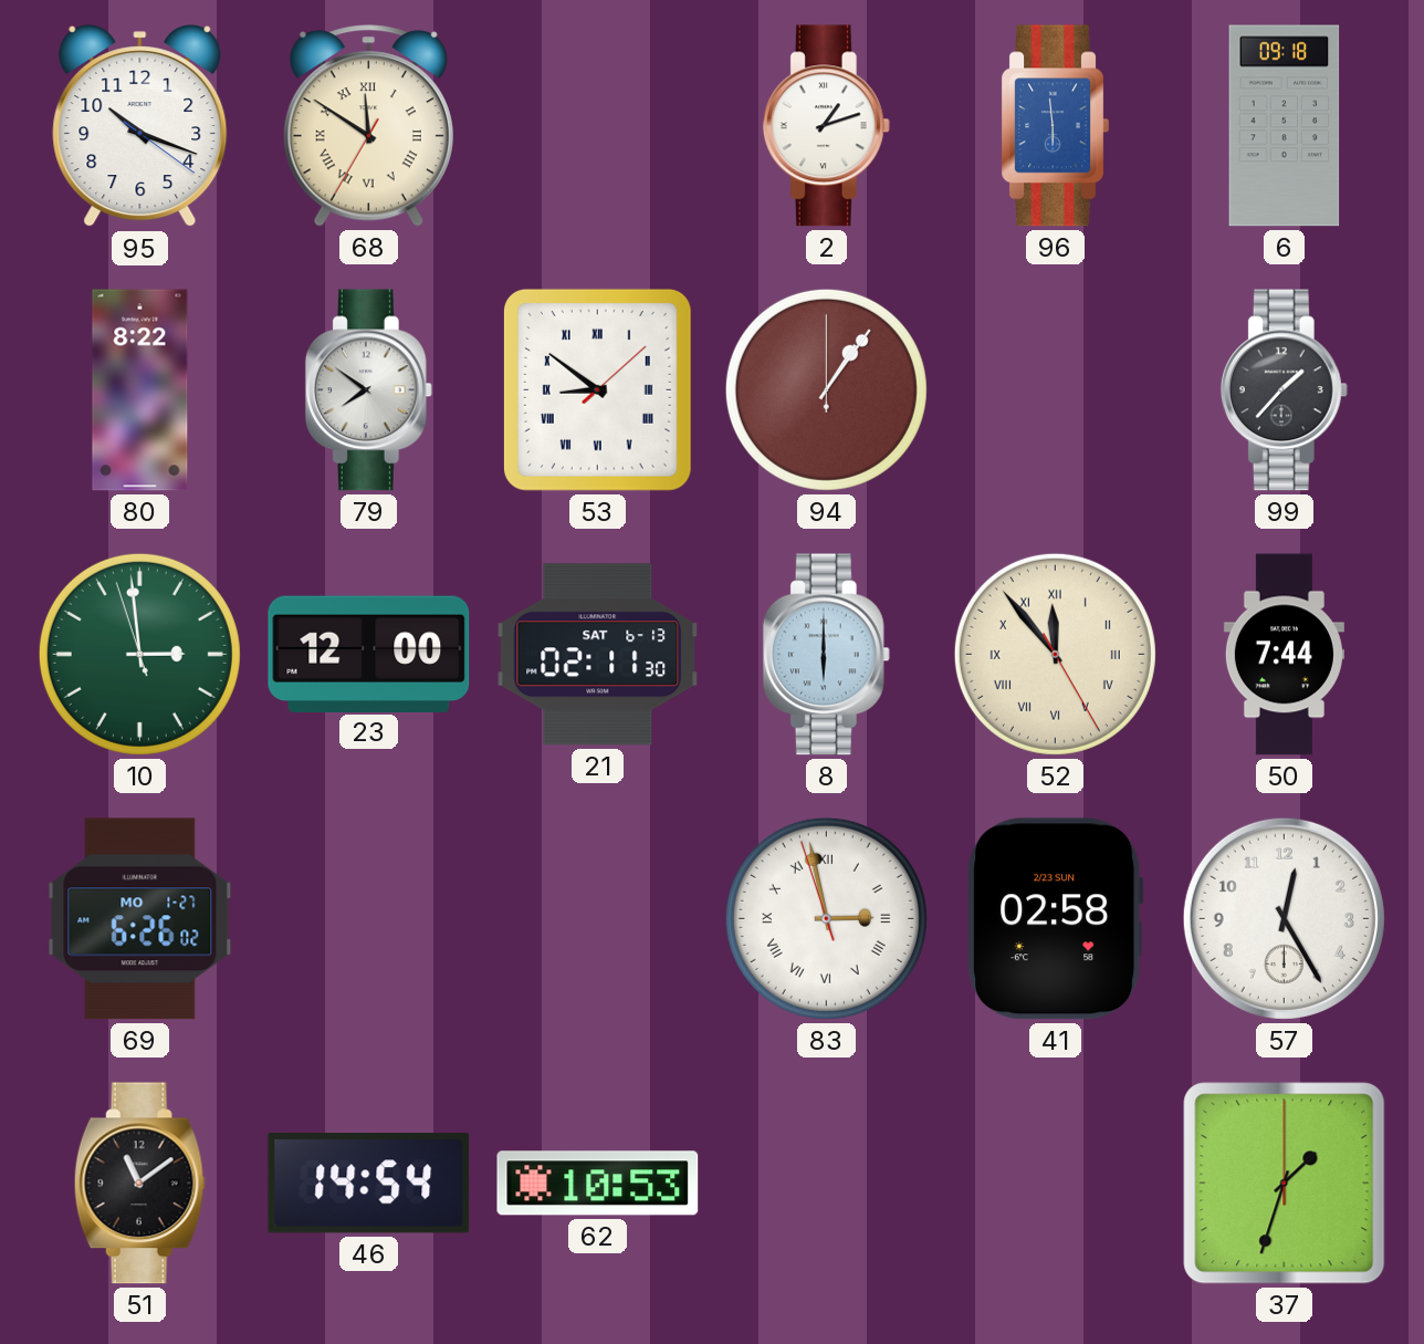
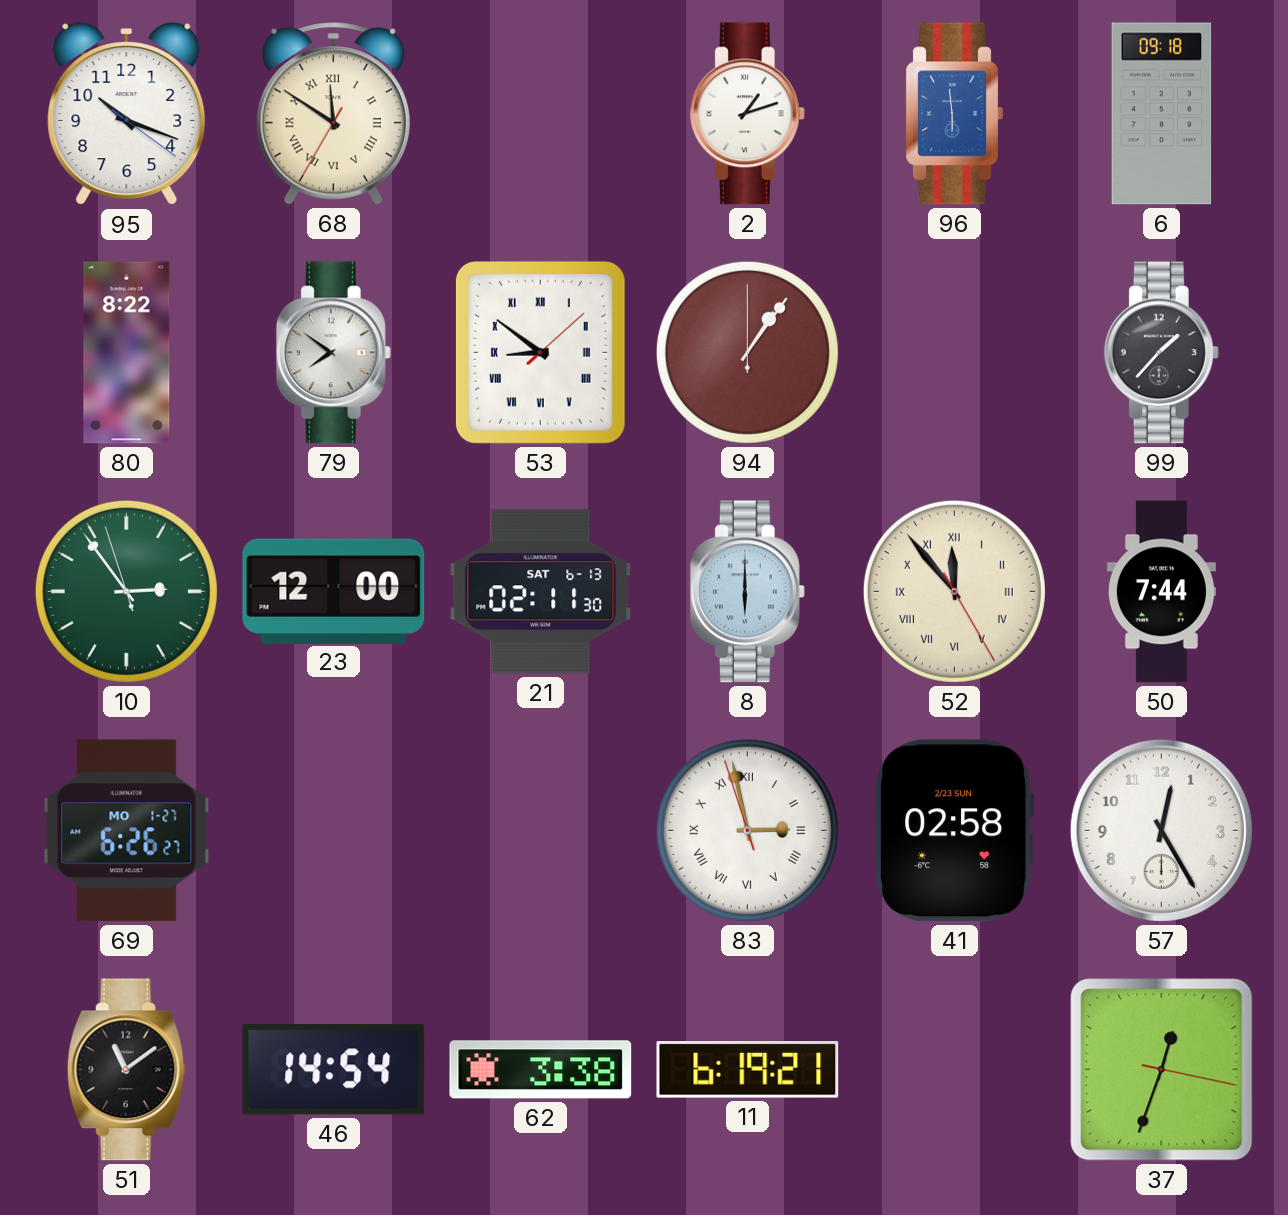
10: 2:58 -> 2:53 (126, 591)
69: 6:26:02 -> 6:26:27 (127, 831)
62: 10:53 -> 3:38 (541, 1070)
11: none -> 6:19 (748, 1070)
37: 1:33 -> 12:33 (1162, 1070)
